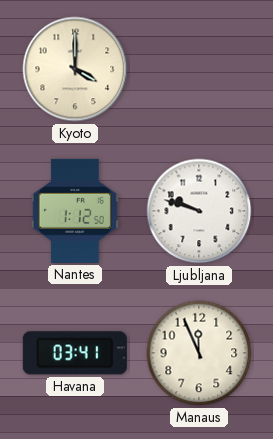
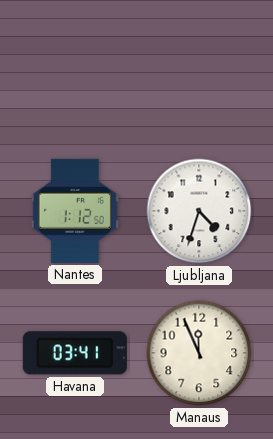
Kyoto: 4:00 -> none (75, 69)
Ljubljana: 9:48 -> 4:33 (199, 211)
